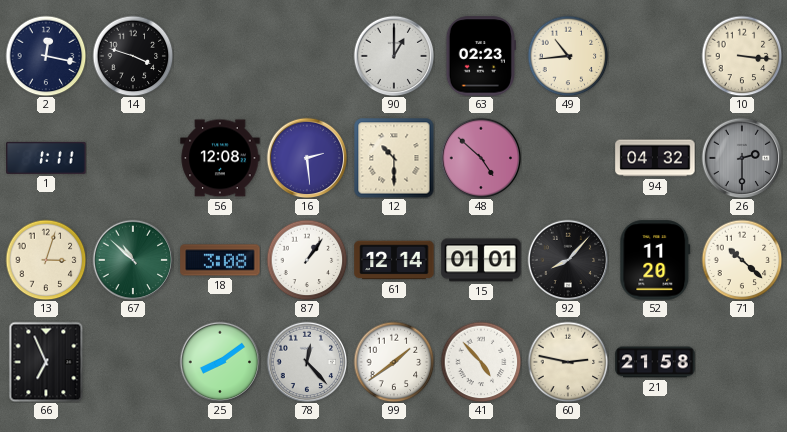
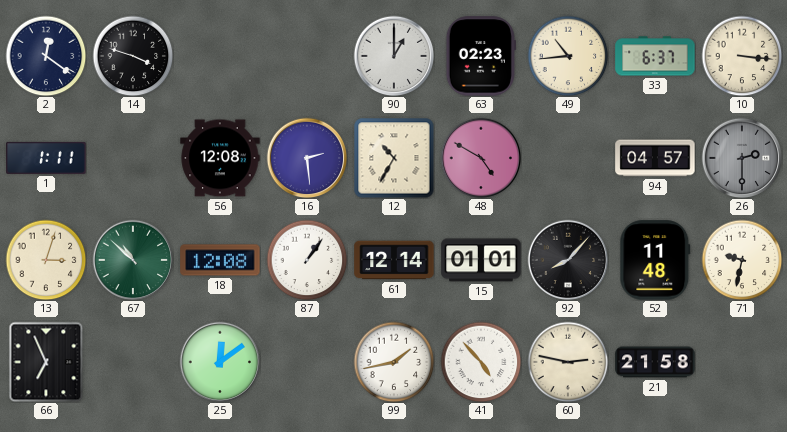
2: 12:17 -> 12:21 (46, 56)
33: none -> 6:37 (655, 56)
12: 10:30 -> 10:35 (394, 158)
48: 4:52 -> 4:50 (481, 158)
94: 04:32 -> 04:57 (655, 158)
18: 3:08 -> 12:08 (220, 260)
52: 11:20 -> 11:48 (655, 260)
71: 10:22 -> 9:32 (742, 260)
25: 8:09 -> 12:09 (220, 362)
78: 12:23 -> none (307, 362)
99: 1:39 -> 1:43 (394, 362)
